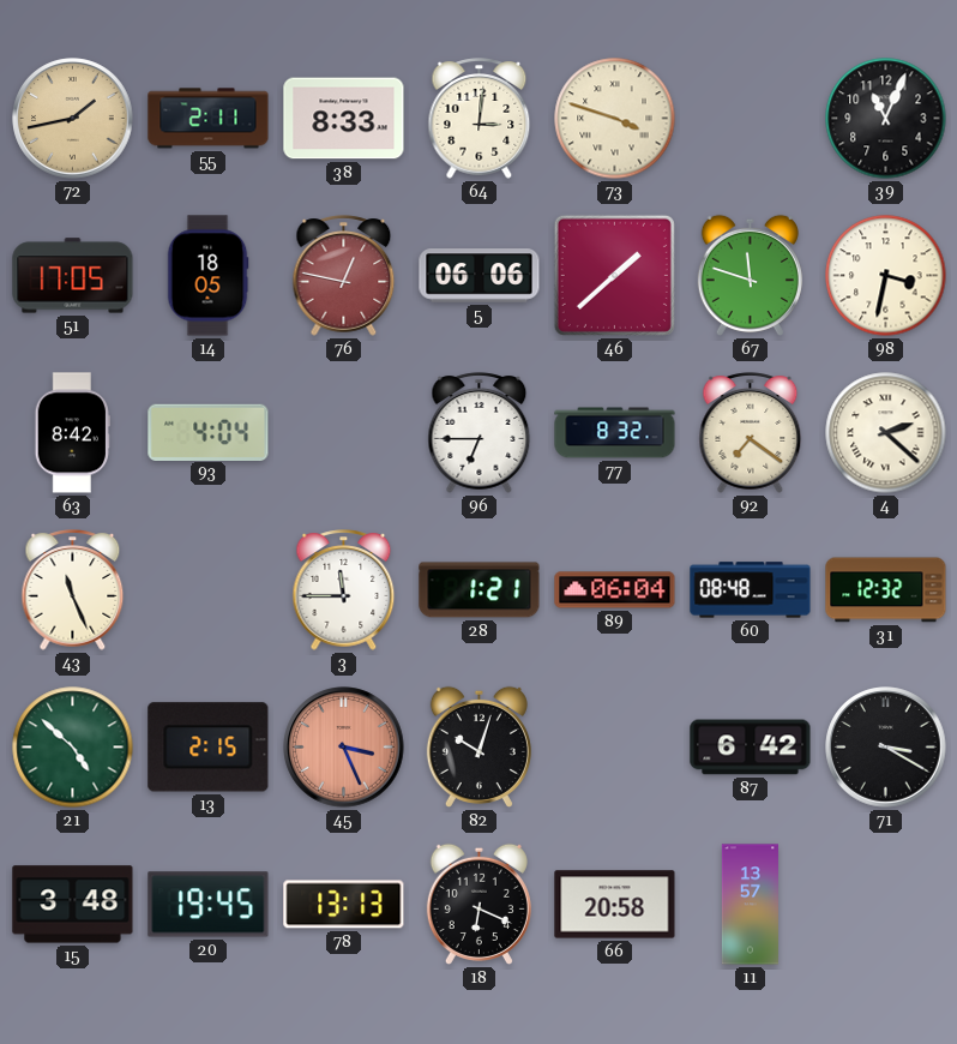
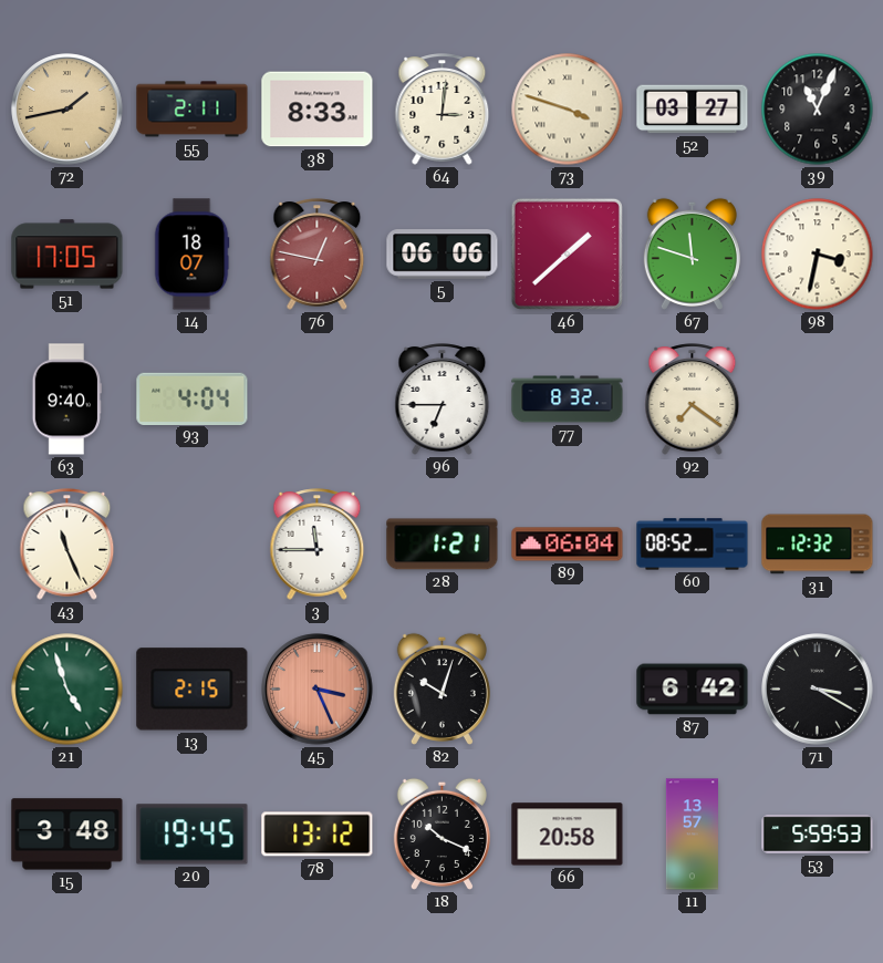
52: none -> 03:27 (693, 110)
14: 18:05 -> 18:07 (191, 255)
63: 8:42 -> 9:40 (66, 400)
4: 2:22 -> none (886, 433)
60: 08:48 -> 08:52 (693, 545)
21: 4:52 -> 4:57 (67, 690)
78: 13:13 -> 13:12 (318, 835)
18: 6:19 -> 10:19 (442, 833)
53: none -> 5:59 (818, 835)
